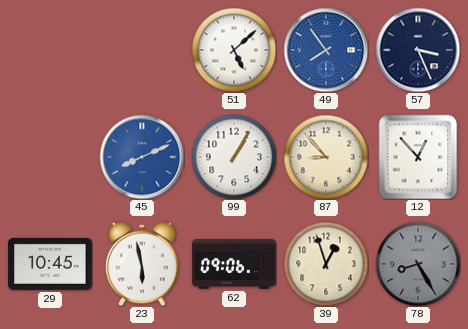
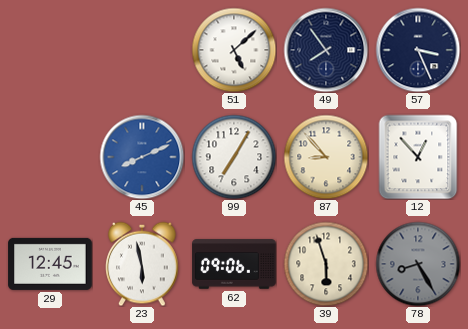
49 dial: blue -> navy (326, 50)
99: 1:05 -> 7:05 (234, 157)
29: 10:45 -> 12:45 (50, 264)
39: 12:57 -> 5:57 (326, 264)
